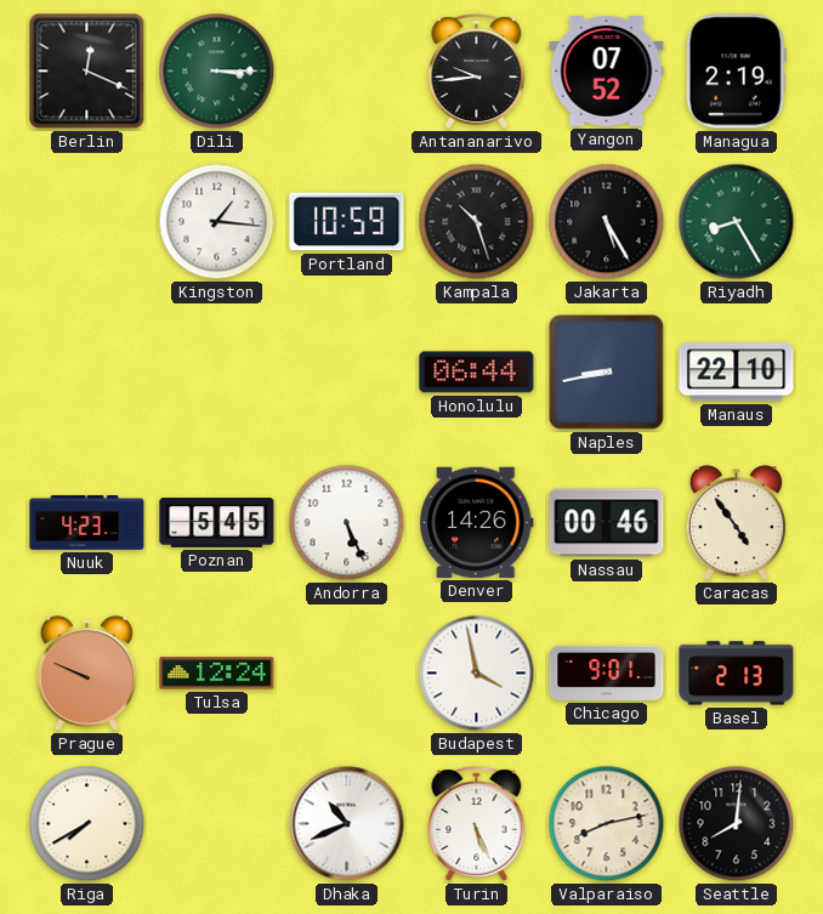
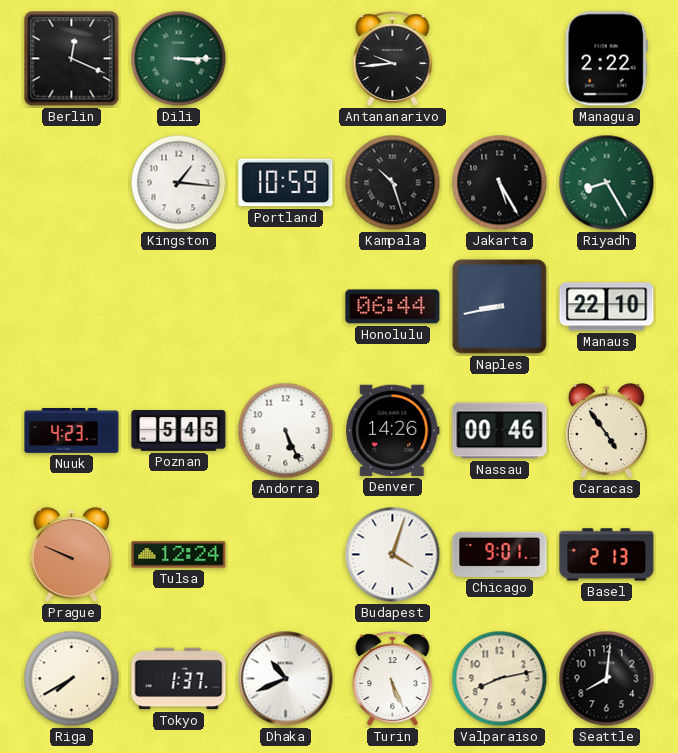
Yangon: 07:52 -> none (607, 72)
Managua: 2:19 -> 2:22 (606, 59)
Budapest: 3:58 -> 4:03 (393, 555)
Tokyo: none -> 1:37 (179, 679)
